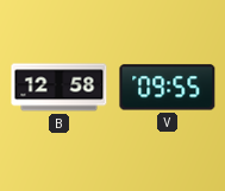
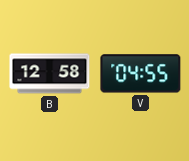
V: 09:55 -> 04:55 (141, 74)
